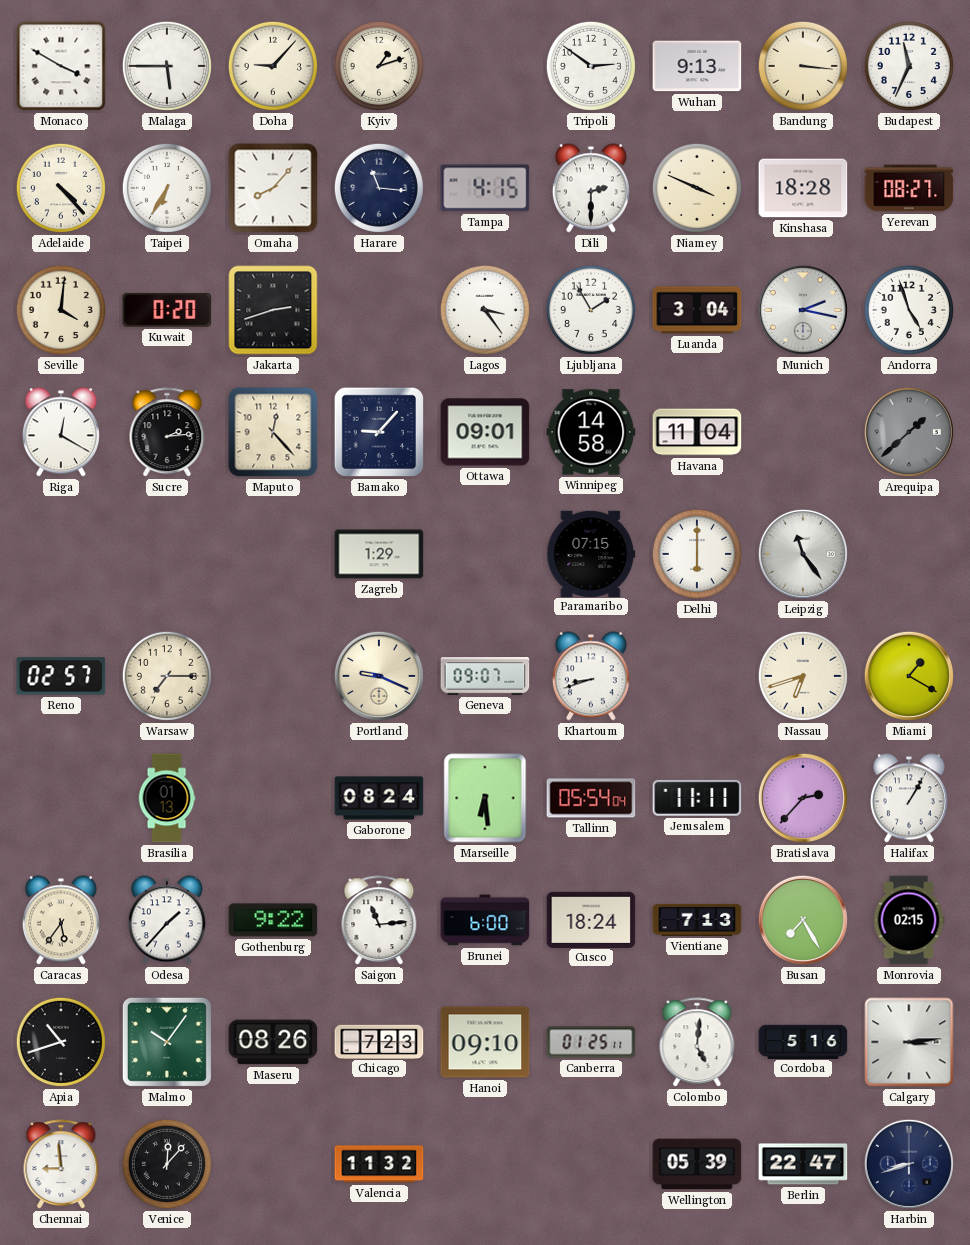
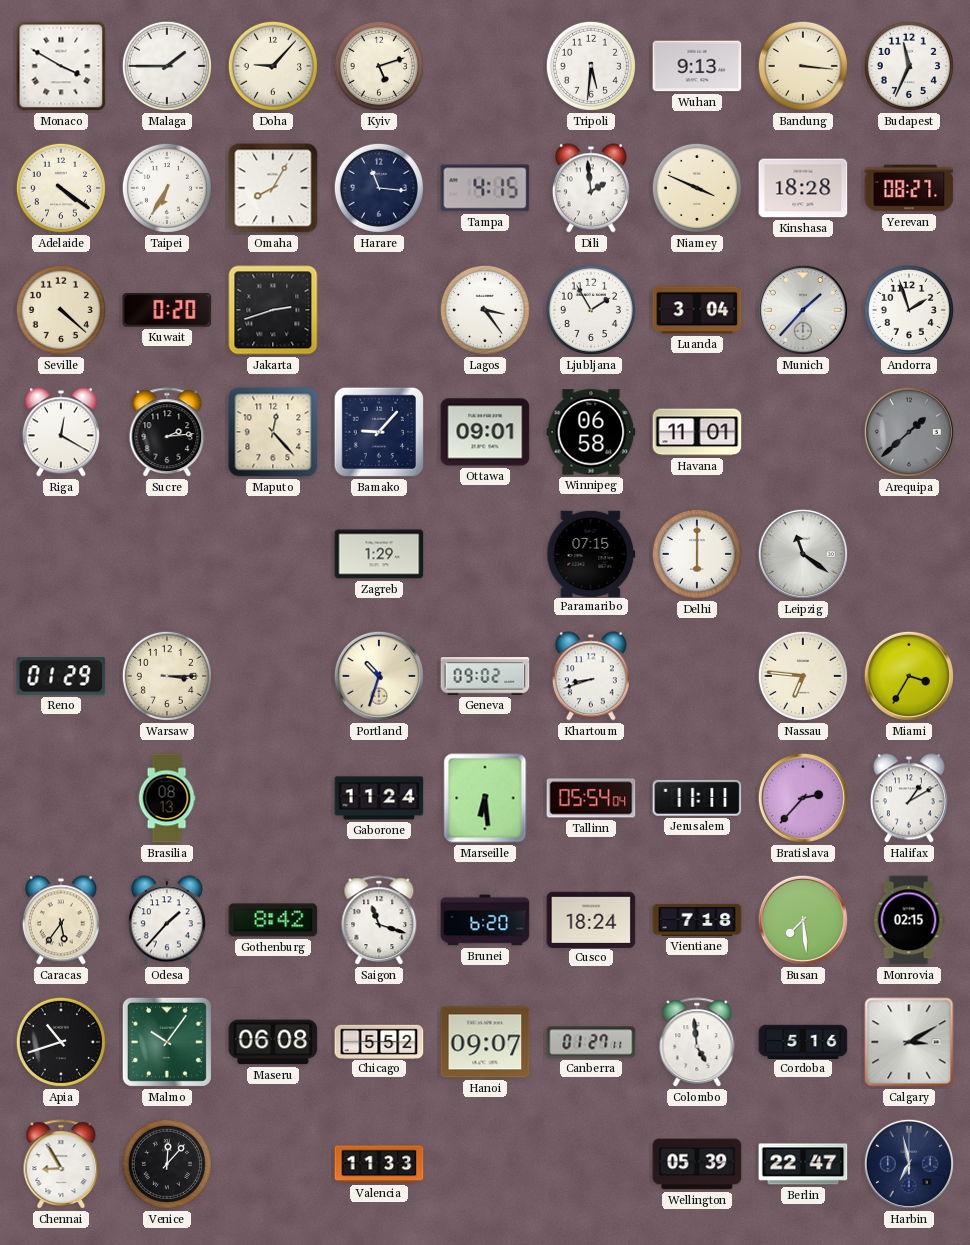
Malaga: 5:45 -> 1:45 (167, 66)
Kyiv: 1:12 -> 5:12 (379, 66)
Tripoli: 2:51 -> 5:31 (591, 66)
Adelaide: 4:23 -> 4:21 (61, 188)
Omaha: 8:07 -> 8:05 (273, 188)
Dili: 2:30 -> 1:59 (591, 188)
Seville: 4:01 -> 4:22 (61, 310)
Munich: 2:17 -> 1:37 (803, 310)
Andorra: 4:57 -> 1:57 (909, 310)
Winnipeg: 14:58 -> 06:58 (591, 432)
Havana: 11:04 -> 11:01 (697, 432)
Leipzig: 11:24 -> 11:21 (803, 554)
Reno: 02:57 -> 01:29 (61, 676)
Warsaw: 7:15 -> 3:15 (167, 676)
Portland: 9:19 -> 10:33 (379, 676)
Geneva: 09:07 -> 09:02 (485, 676)
Nassau: 6:42 -> 6:46 (803, 676)
Miami: 1:20 -> 3:35 (909, 676)
Brasilia: 01:13 -> 08:13 (167, 798)
Gaborone: 08:24 -> 11:24 (379, 798)
Halifax: 1:05 -> 1:10 (909, 798)
Gothenburg: 9:22 -> 8:42 (273, 920)
Saigon: 11:14 -> 11:18 (379, 921)
Brunei: 6:00 -> 6:20 (485, 920)
Vientiane: 7:13 -> 7:18 (697, 920)
Busan: 7:25 -> 7:29 (803, 920)
Maseru: 08:26 -> 06:08 (273, 1042)
Chicago: 7:23 -> 5:52 (379, 1041)
Hanoi: 09:10 -> 09:07 (485, 1042)
Canberra: 01:25 -> 01:27 (591, 1042)
Colombo: 5:01 -> 4:59 (697, 1043)
Calgary: 3:14 -> 3:10 (909, 1042)
Chennai: 8:59 -> 8:55 (61, 1165)
Valencia: 11:32 -> 11:33 (379, 1164)
Harbin: 8:42 -> 6:58 (909, 1164)
